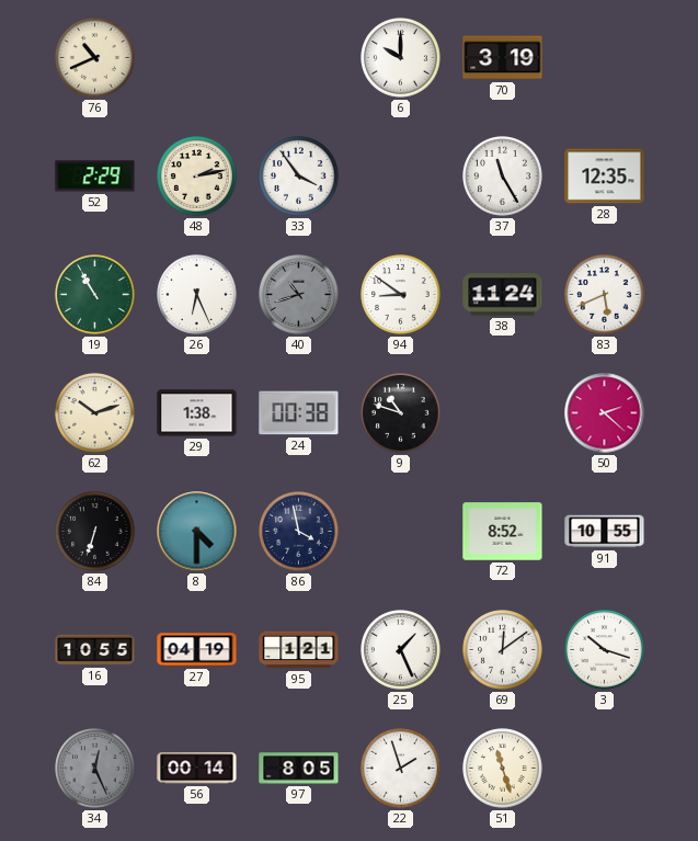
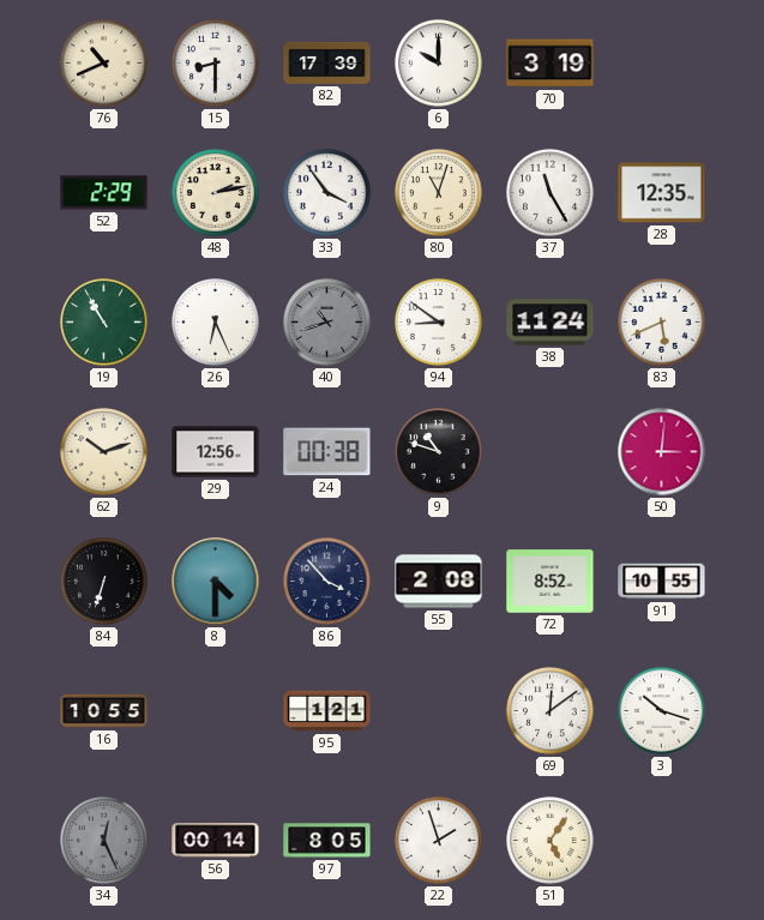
15: none -> 8:30 (216, 64)
82: none -> 17:39 (327, 62)
80: none -> 11:03 (439, 193)
29: 1:38 -> 12:56 (216, 452)
50: 2:22 -> 3:01 (662, 452)
86: 3:58 -> 3:53 (327, 582)
55: none -> 2:08 (439, 582)
27: 04:19 -> none (197, 650)
25: 1:26 -> none (401, 650)
51: 11:27 -> 5:06 (551, 841)
